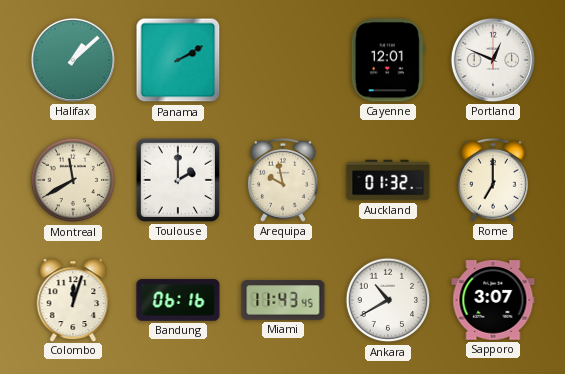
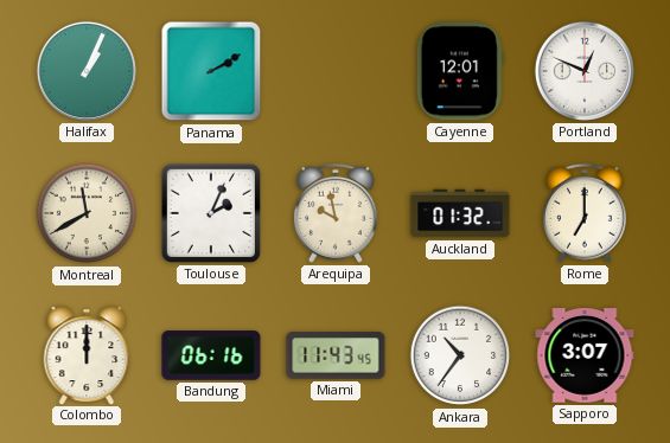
Halifax: 1:08 -> 1:04 (87, 71)
Toulouse: 2:00 -> 2:04 (211, 213)
Colombo: 12:03 -> 12:00 (87, 355)
Ankara: 10:40 -> 10:36 (460, 355)
